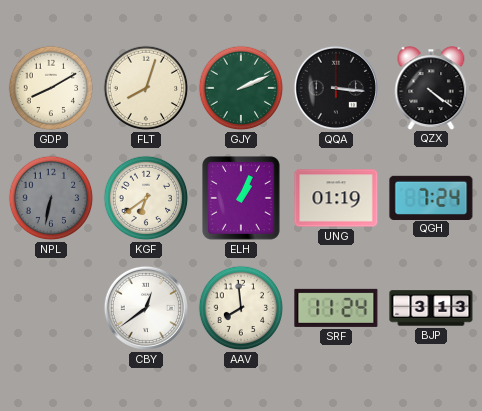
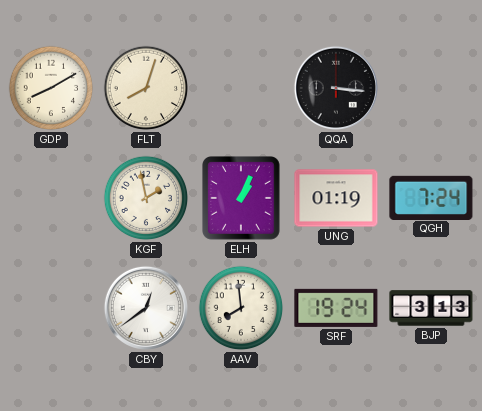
GJY: 2:11 -> none (241, 88)
QZX: 4:21 -> none (431, 88)
NPL: 6:32 -> none (51, 198)
KGF: 6:39 -> 1:58 (146, 198)
SRF: 11:24 -> 19:24 (336, 308)
